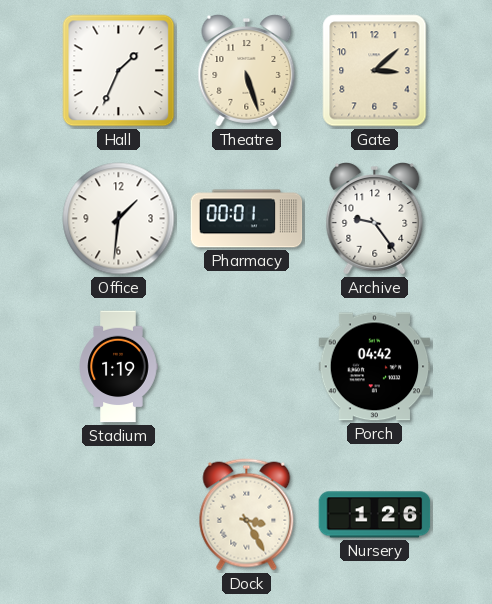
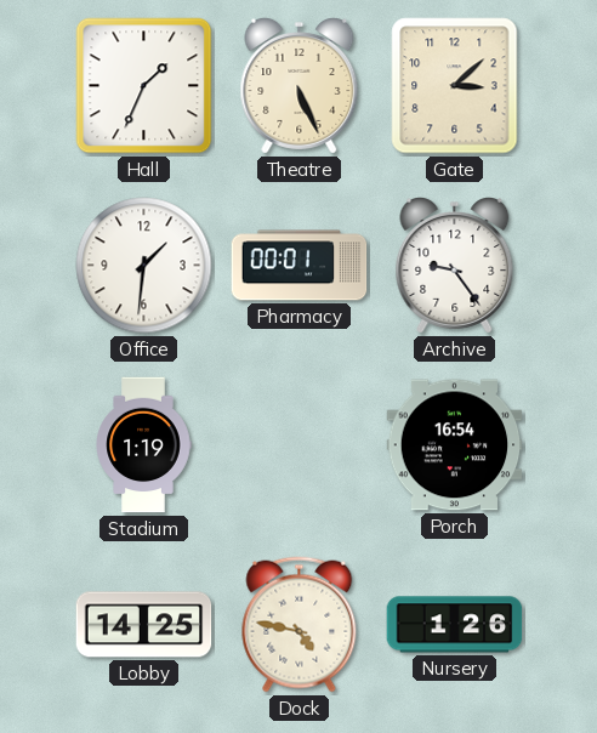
Theatre: 5:27 -> 5:26 (300, 86)
Porch: 04:42 -> 16:54 (455, 445)
Lobby: none -> 14:25 (144, 625)
Dock: 3:25 -> 4:47 (300, 625)
